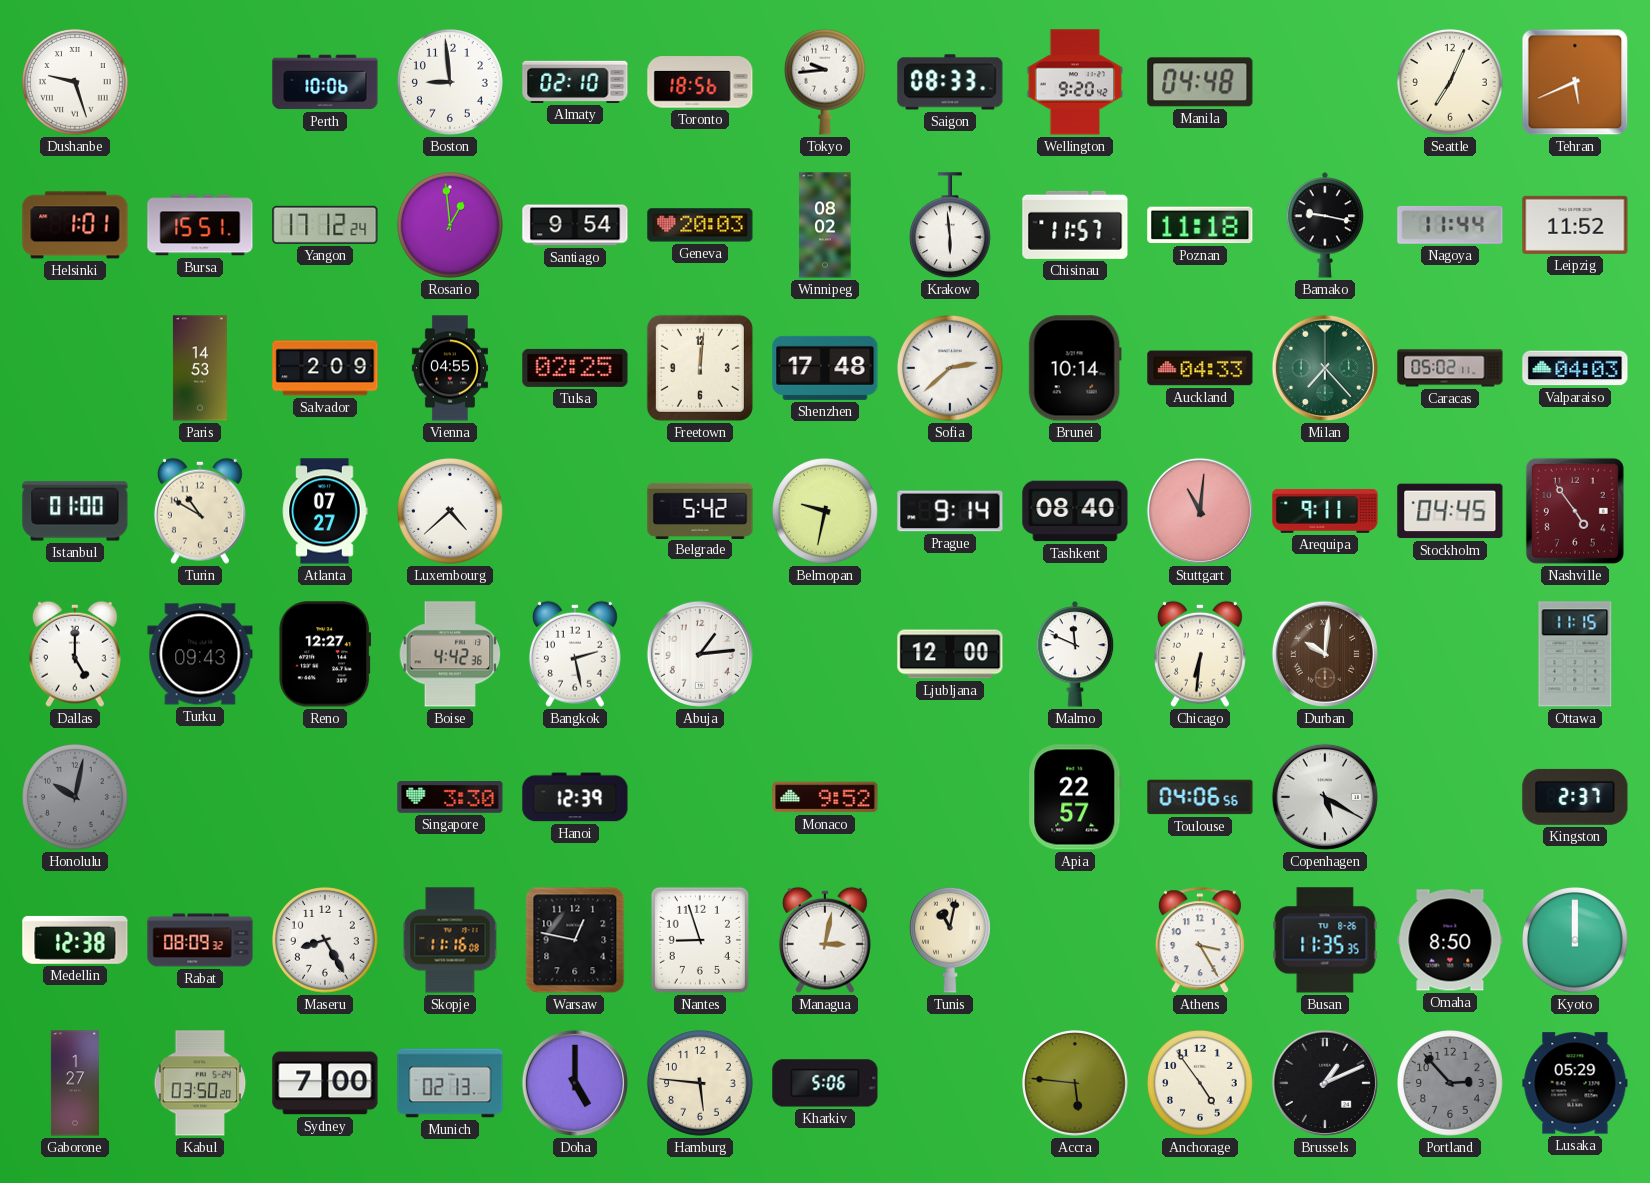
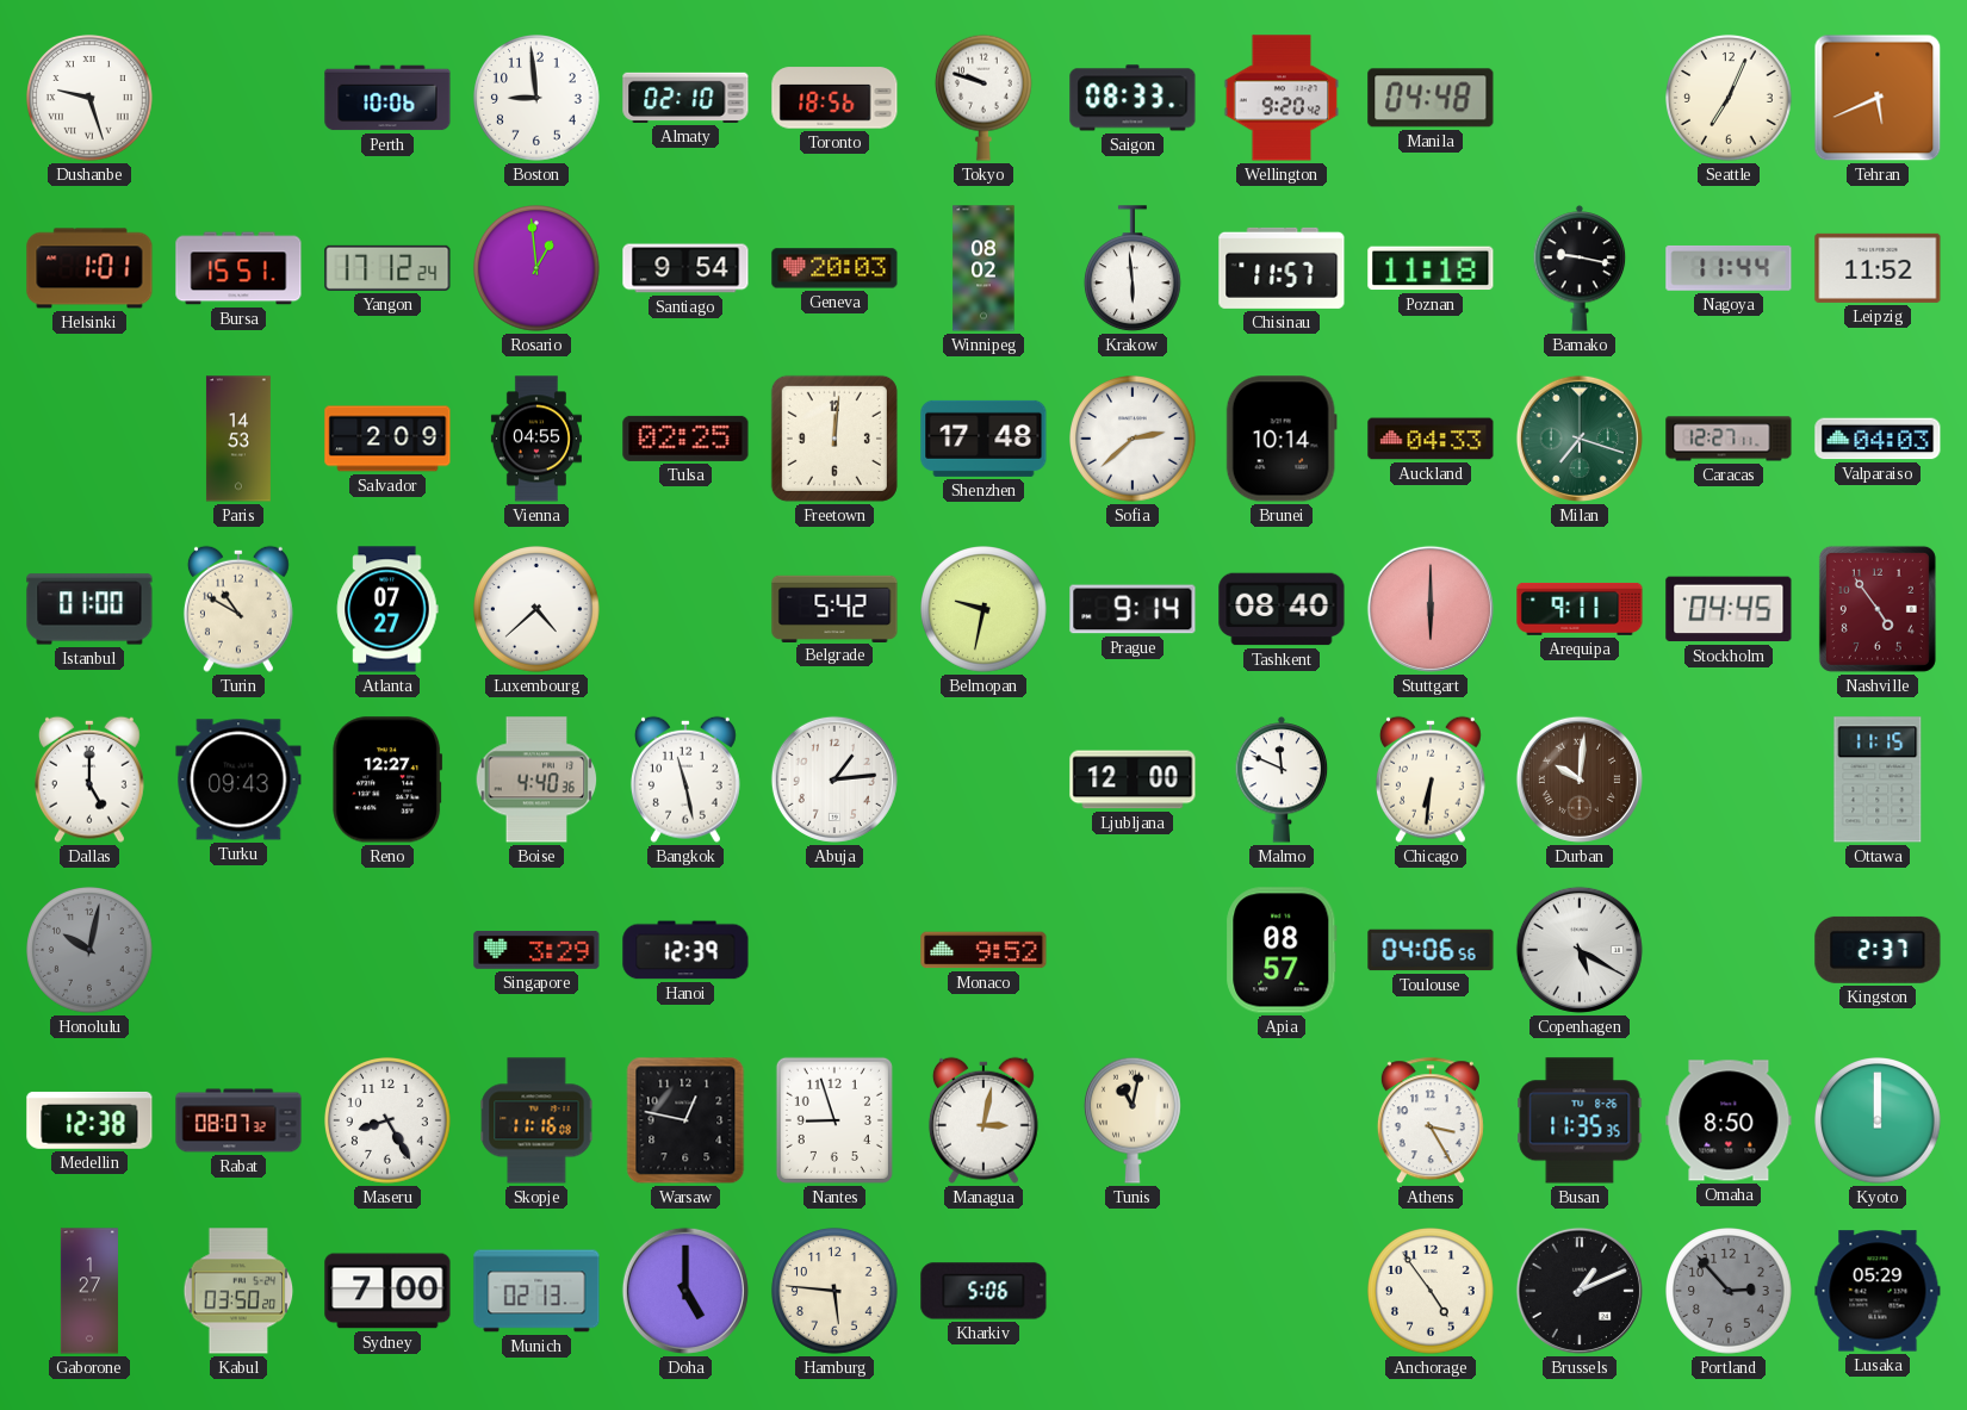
Tokyo: 9:44 -> 9:48 (983, 98)
Milan: 7:23 -> 7:18 (1580, 439)
Caracas: 05:02 -> 12:27 (1729, 439)
Stuttgart: 11:01 -> 6:00 (1431, 609)
Boise: 4:42 -> 4:40 (536, 779)
Bangkok: 2:28 -> 11:28 (685, 779)
Singapore: 3:30 -> 3:29 (536, 951)
Apia: 22:57 -> 08:57 (1282, 950)
Rabat: 08:09 -> 08:07 (238, 1120)
Accra: 5:46 -> none (1076, 1084)
